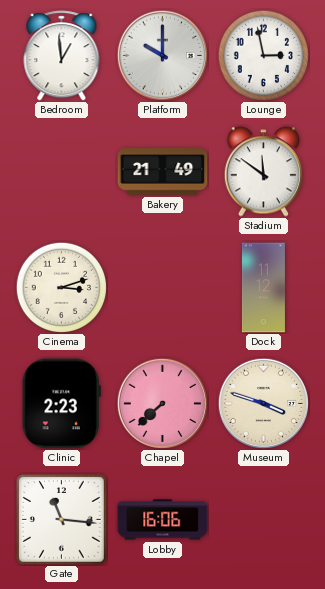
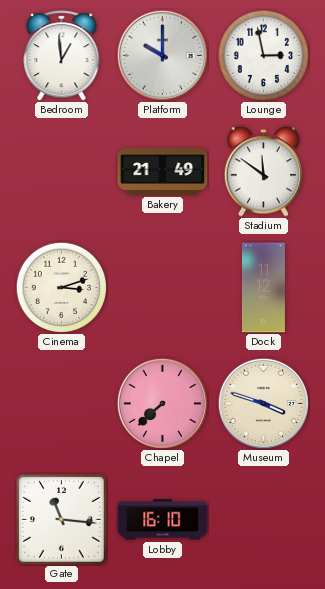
Clinic: 2:23 -> none (61, 404)
Lobby: 16:06 -> 16:10 (163, 520)
